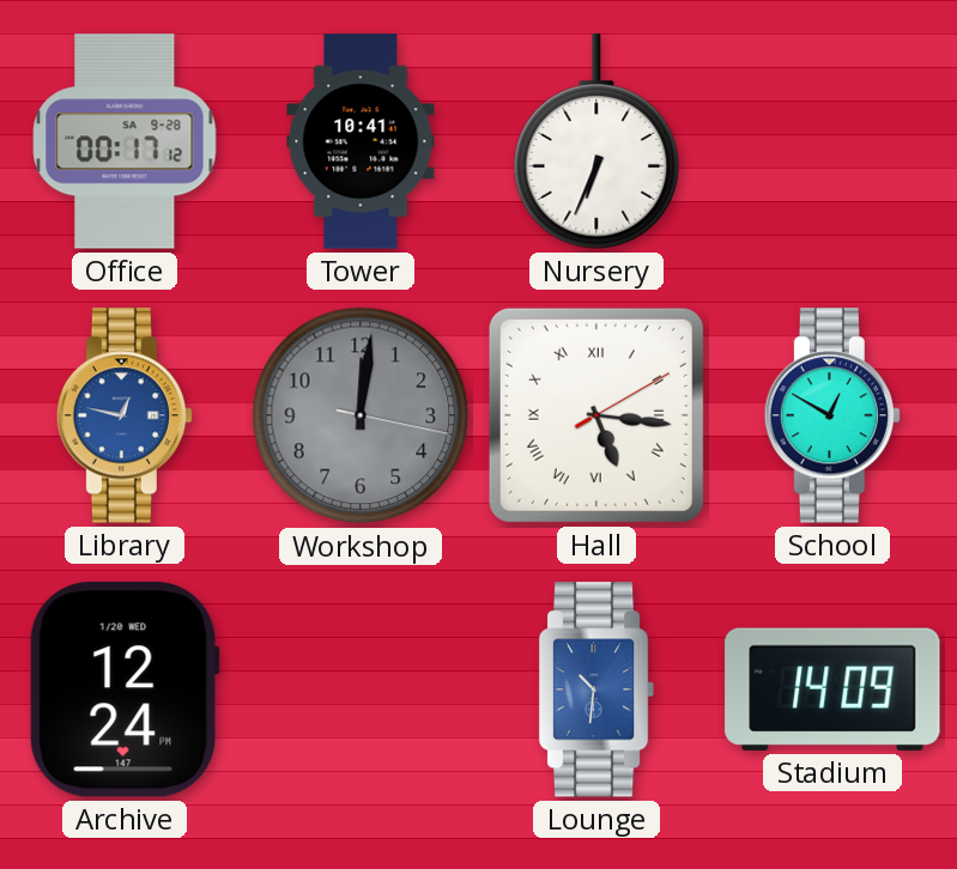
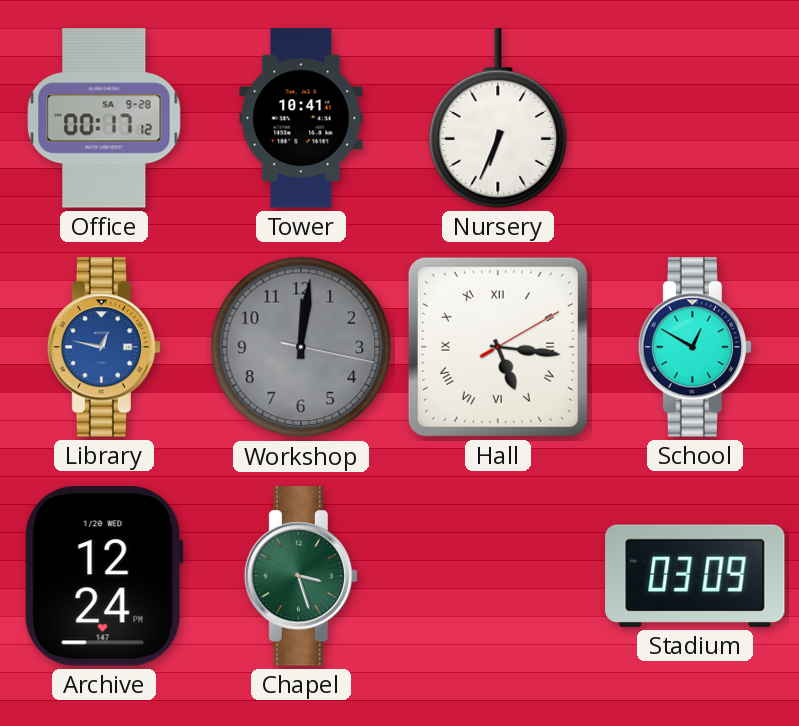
Chapel: none -> 3:27 (300, 576)
Lounge: 10:31 -> none (596, 689)
Stadium: 14:09 -> 03:09 (695, 576)
